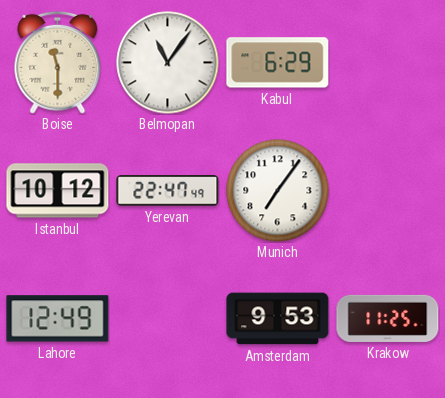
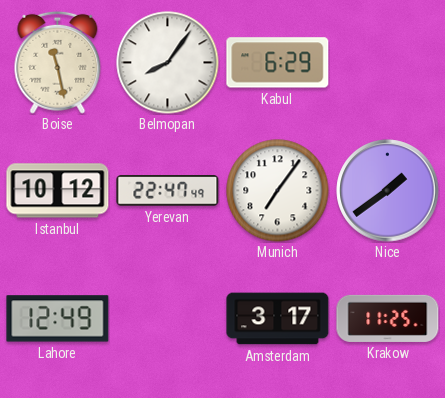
Boise: 11:30 -> 11:28 (58, 62)
Belmopan: 11:06 -> 8:06 (168, 63)
Nice: none -> 1:39 (388, 191)
Amsterdam: 9:53 -> 3:17 (278, 319)
